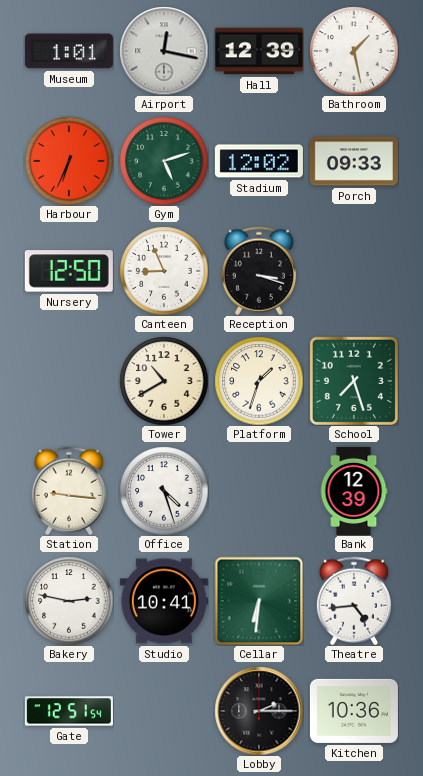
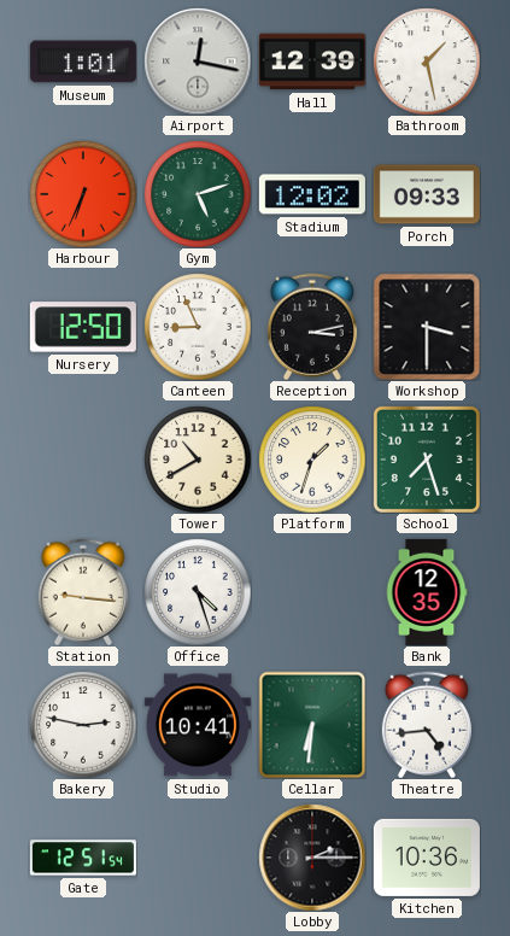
Reception: 3:18 -> 3:13 (312, 327)
Workshop: none -> 3:30 (427, 327)
Bank: 12:39 -> 12:35 (427, 592)
